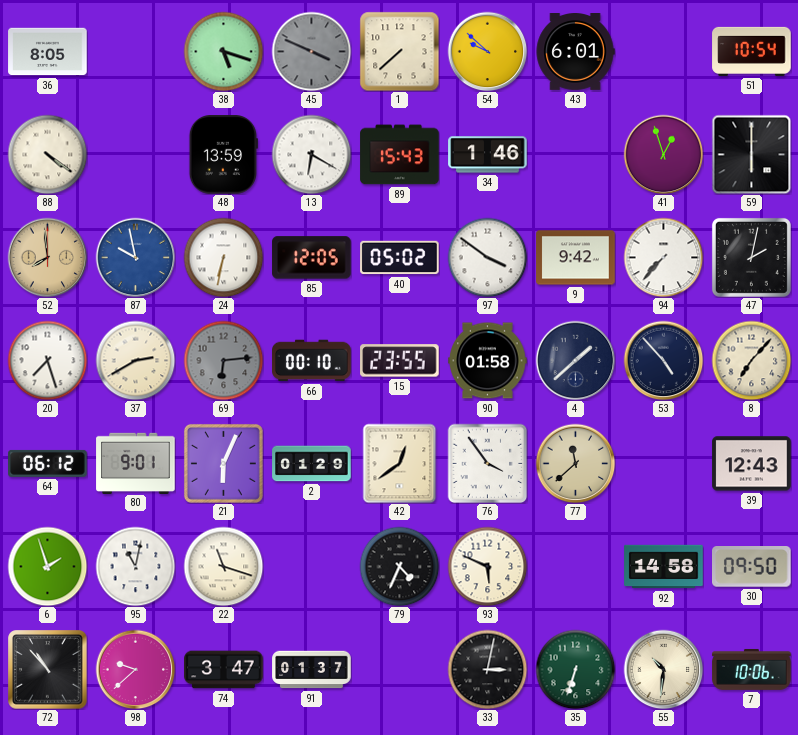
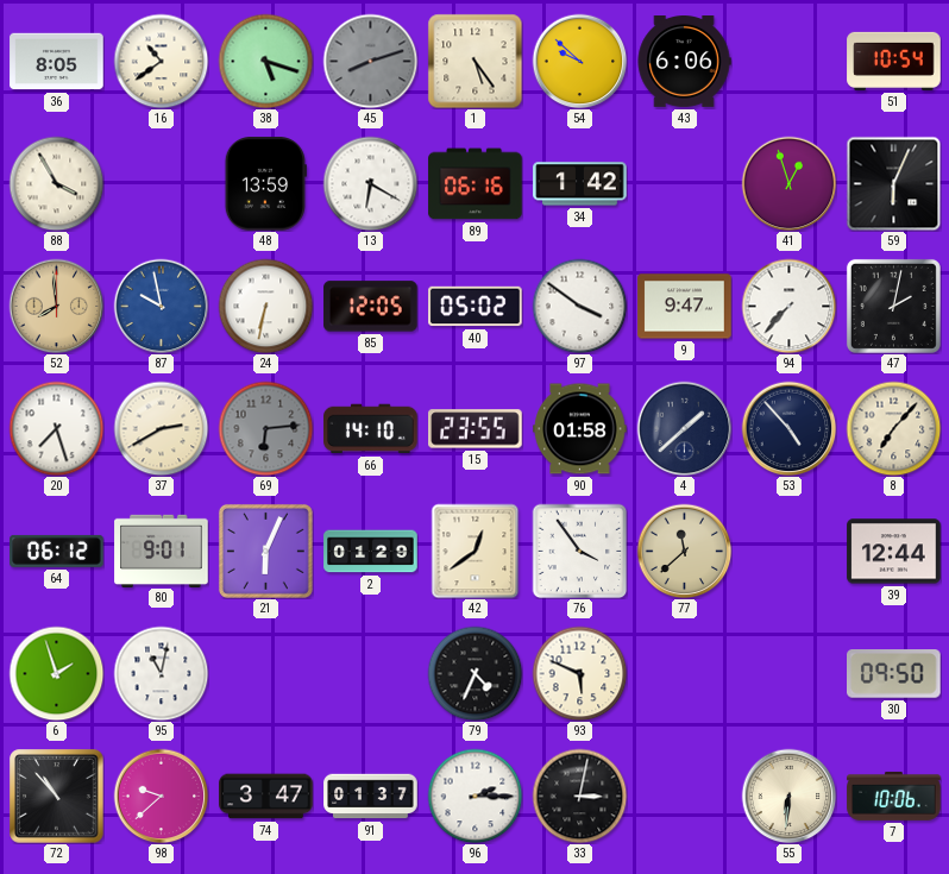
16: none -> 10:39 (161, 61)
45: 3:49 -> 8:12 (370, 61)
1: 7:38 -> 5:24 (474, 61)
43: 6:01 -> 6:06 (684, 62)
88: 4:21 -> 3:55 (56, 183)
89: 15:43 -> 06:16 (476, 184)
34: 1:46 -> 1:42 (580, 184)
59: 6:00 -> 6:04 (893, 183)
9: 9:42 -> 9:47 (685, 307)
66: 00:10 -> 14:10 (371, 429)
39: 12:43 -> 12:44 (894, 552)
22: 11:18 -> none (223, 566)
92: 14:58 -> none (664, 567)
96: none -> 2:15 (474, 796)
35: 6:33 -> none (575, 669)
55: 10:31 -> 6:31 (788, 796)
